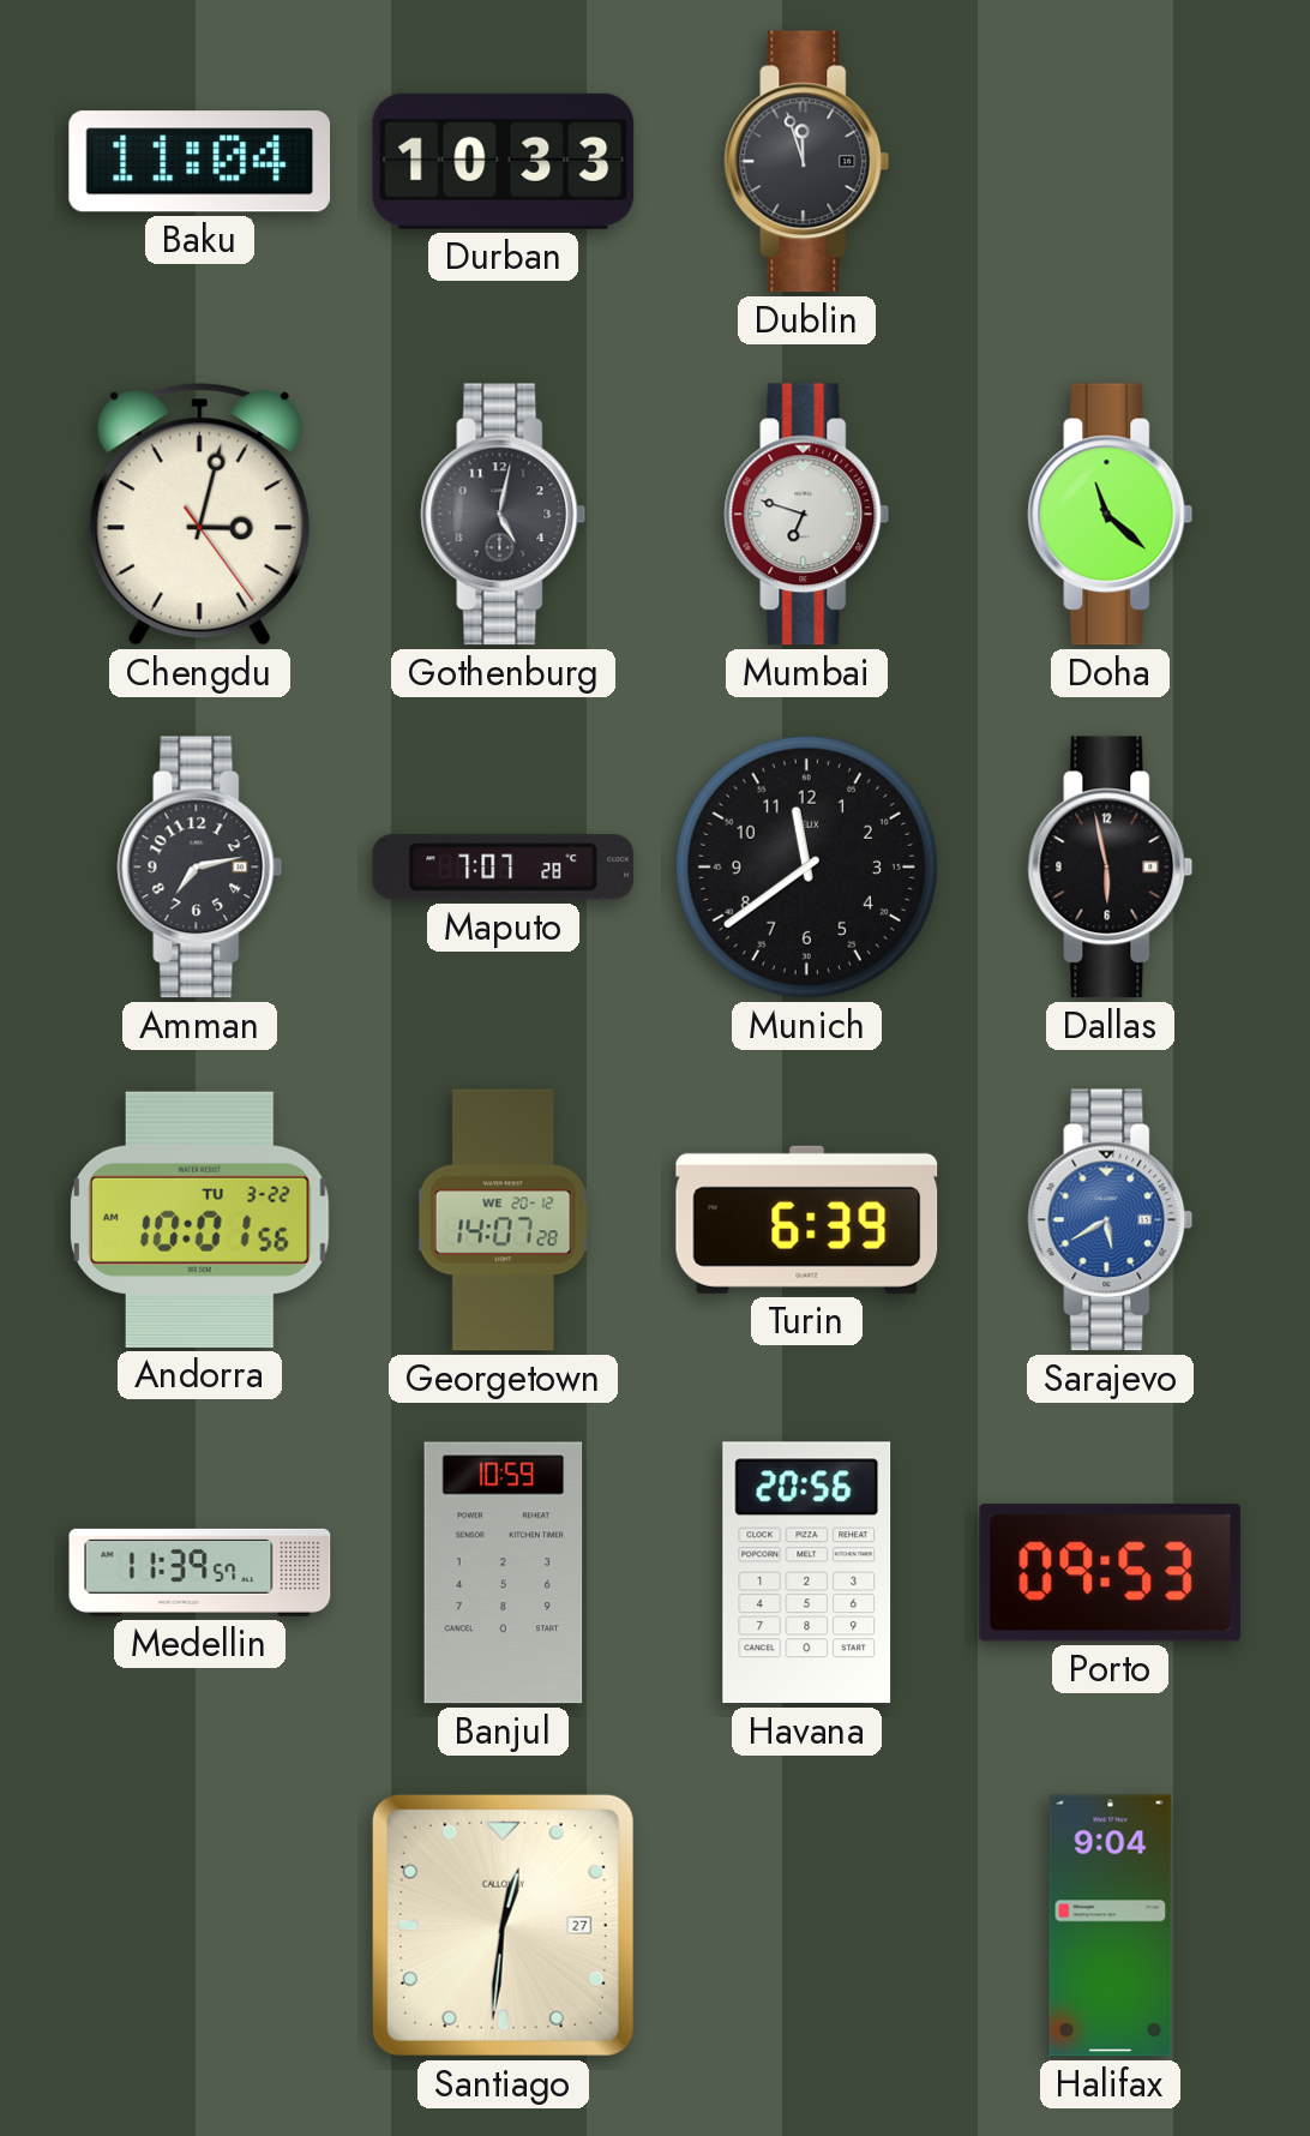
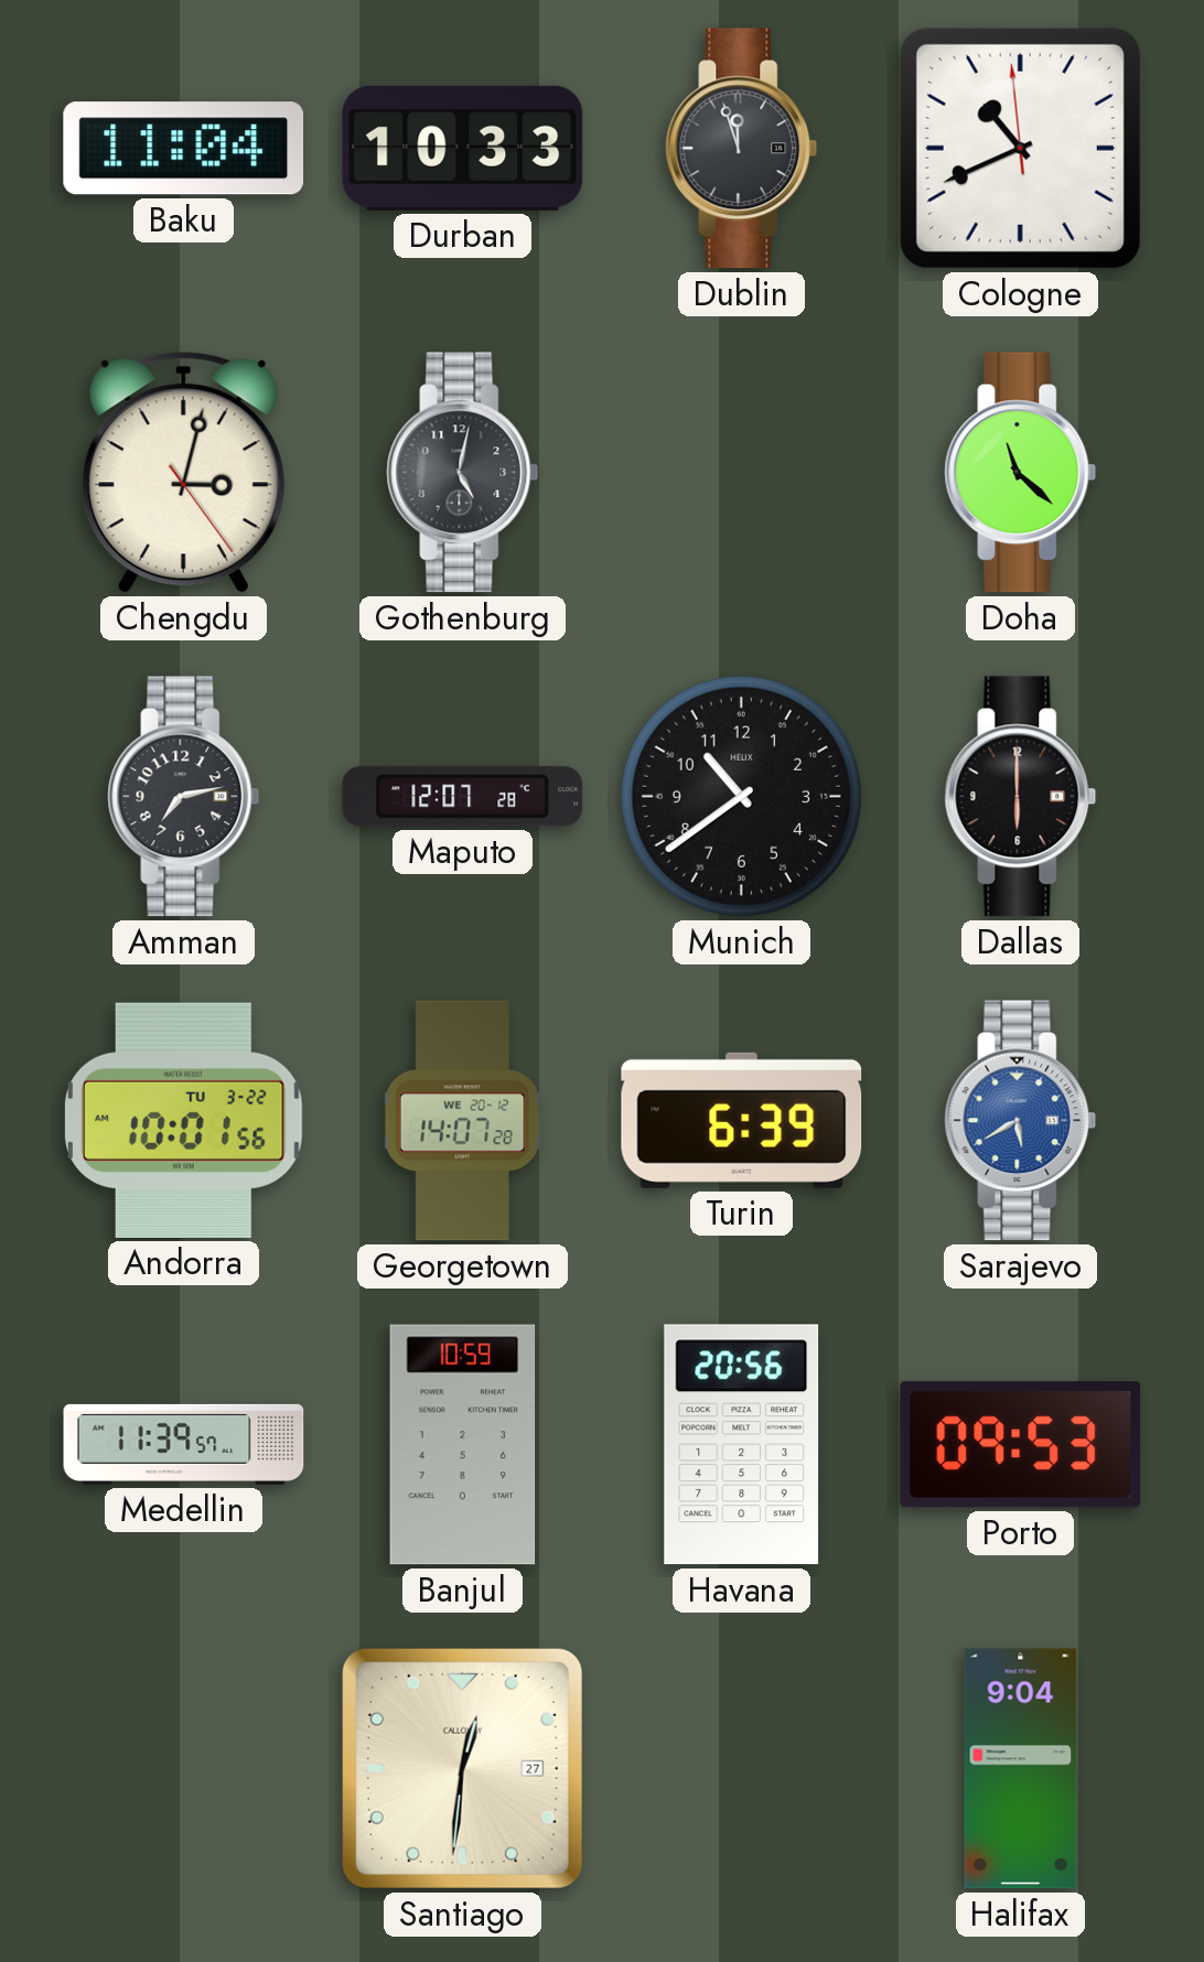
Cologne: none -> 10:40 (1020, 148)
Mumbai: 6:48 -> none (807, 515)
Maputo: 7:07 -> 12:07 (463, 797)
Munich: 11:39 -> 10:39 (741, 796)
Dallas: 5:58 -> 6:00 (1021, 797)
